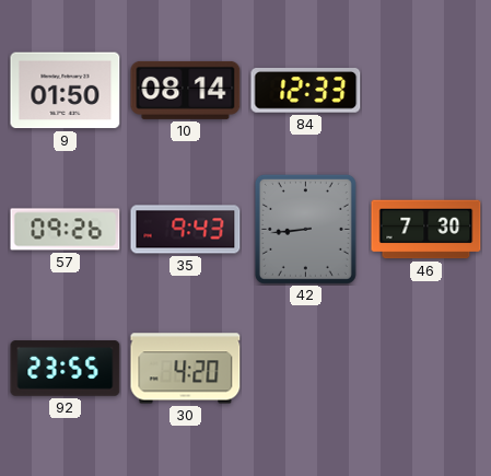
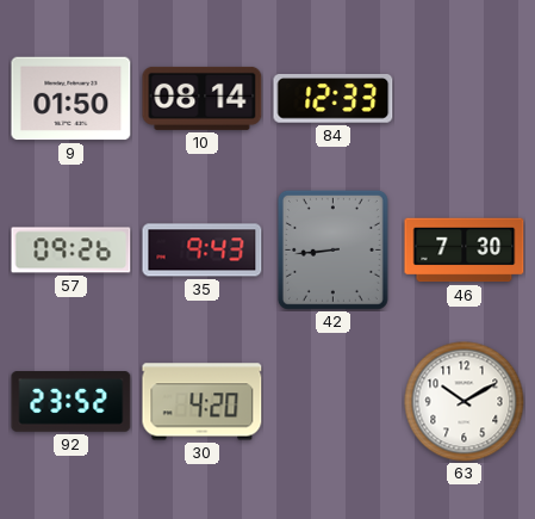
92: 23:55 -> 23:52 (71, 402)
63: none -> 10:10 (465, 402)
